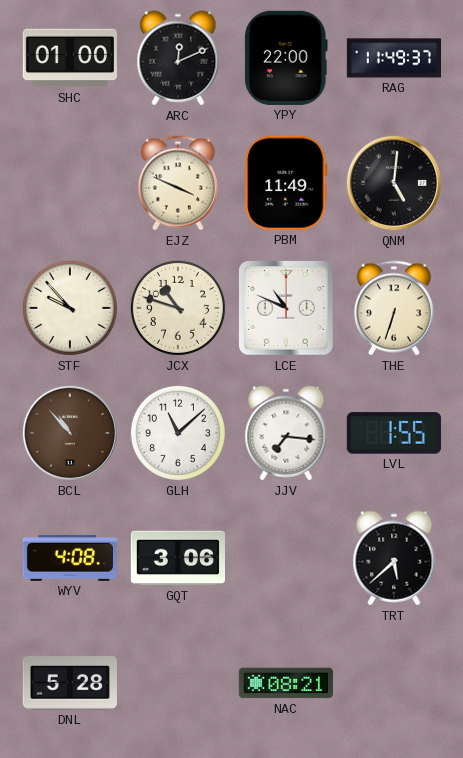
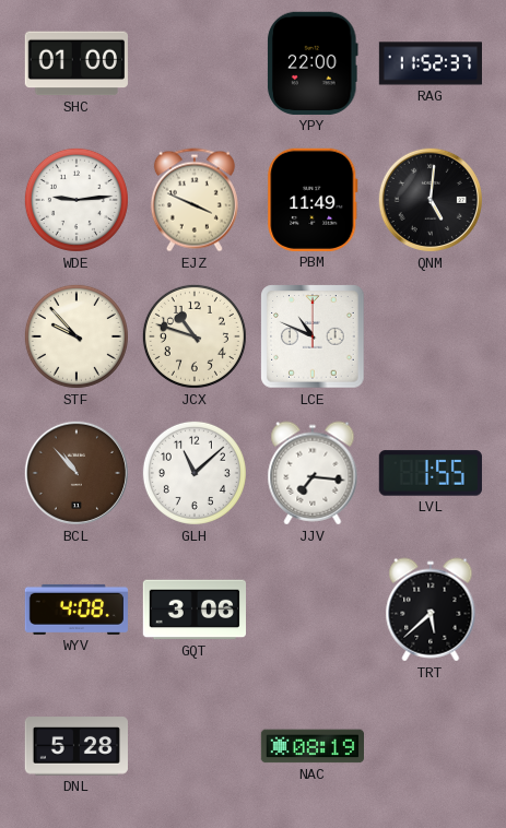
ARC: 12:11 -> none (178, 58)
RAG: 11:49 -> 11:52 (429, 63)
WDE: none -> 9:14 (77, 200)
THE: 6:33 -> none (394, 308)
NAC: 08:21 -> 08:19 (311, 746)
